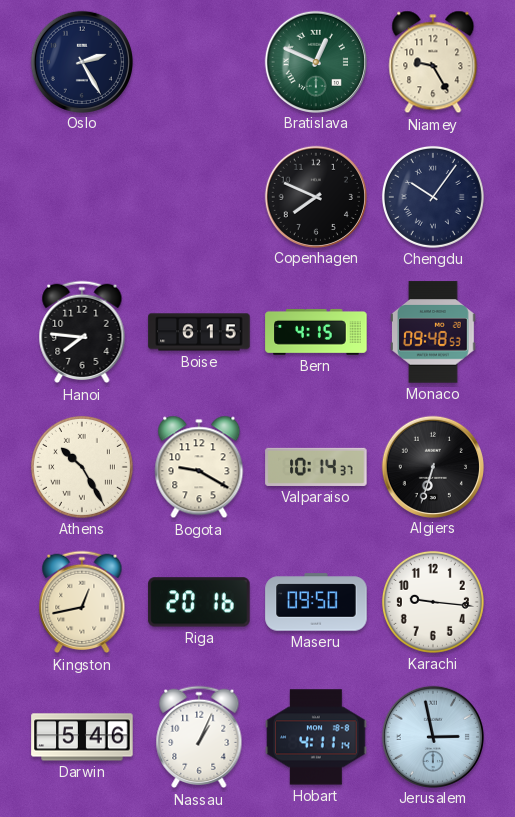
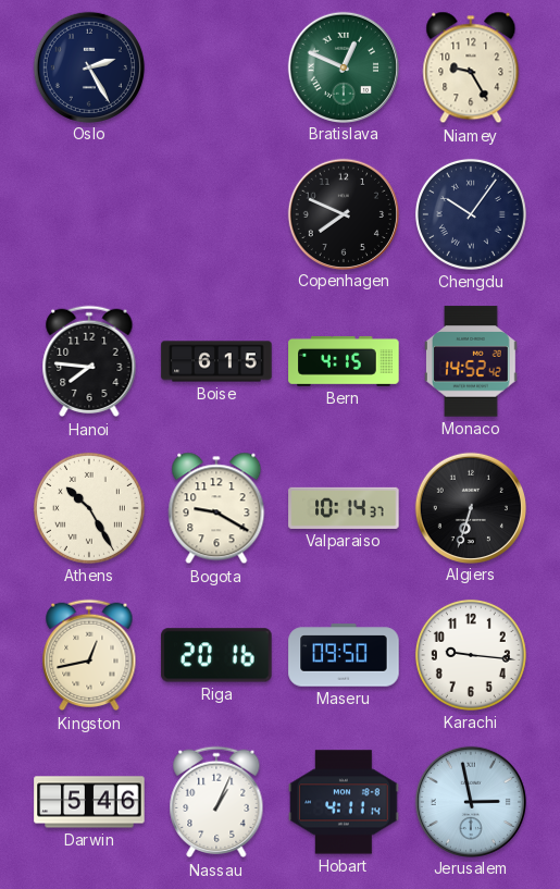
Monaco: 09:48 -> 14:52 (471, 361)
